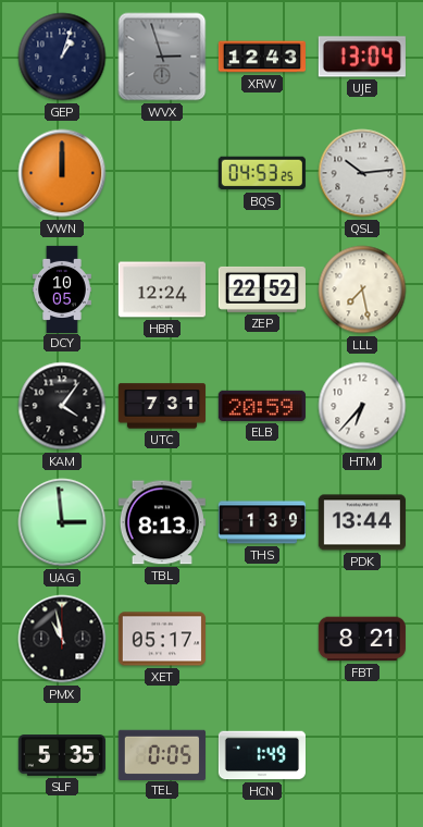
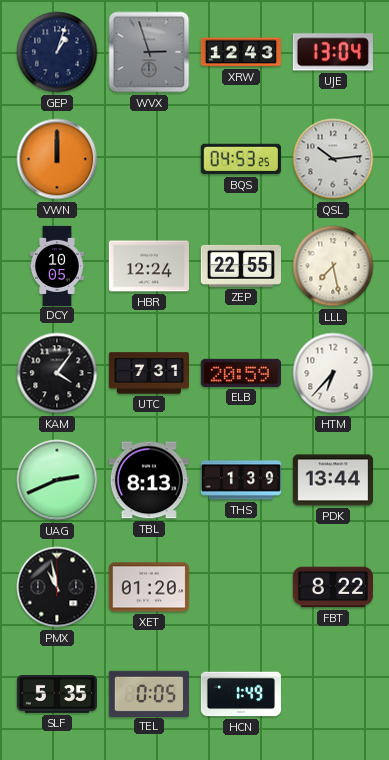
ZEP: 22:52 -> 22:55 (241, 266)
UAG: 2:59 -> 2:41 (57, 480)
XET: 05:17 -> 01:20 (149, 587)
FBT: 8:21 -> 8:22 (333, 587)
